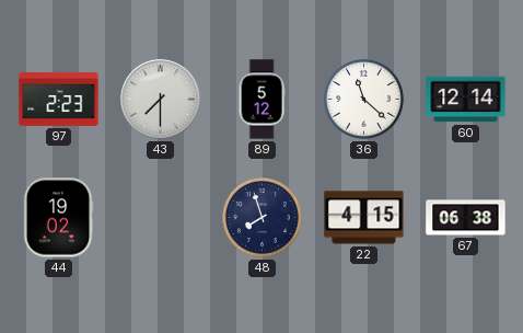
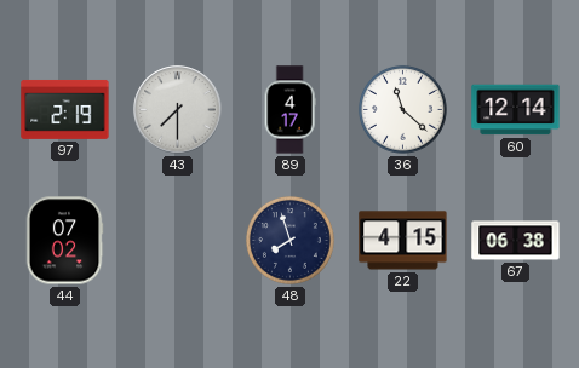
97: 2:23 -> 2:19 (65, 109)
89: 5:12 -> 4:17 (289, 110)
44: 19:02 -> 07:02 (64, 241)
